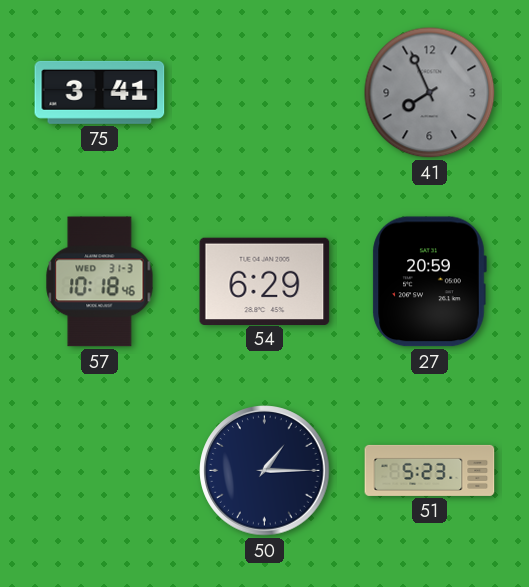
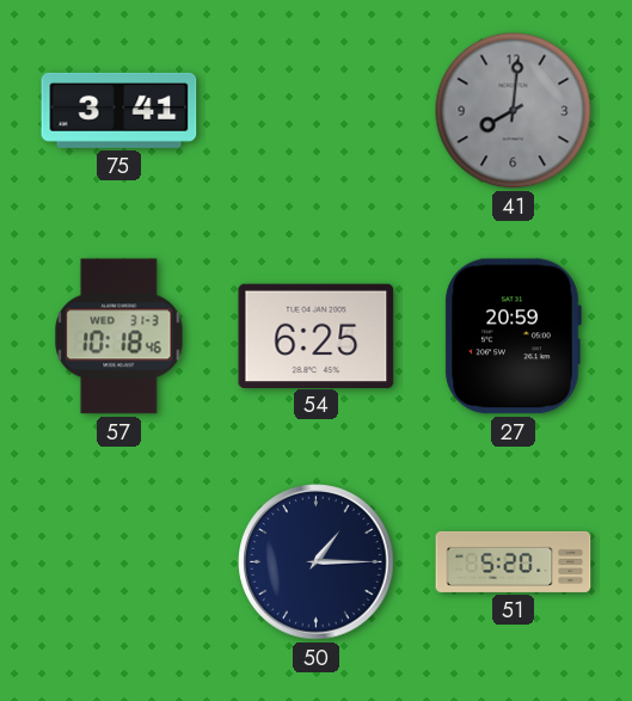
41: 7:56 -> 8:01 (514, 111)
54: 6:29 -> 6:25 (317, 336)
51: 5:23 -> 5:20 (514, 561)
